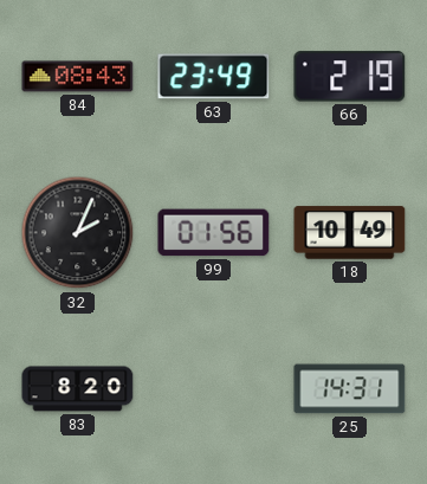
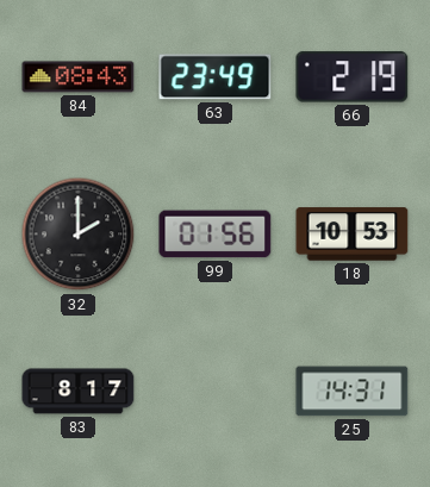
32: 2:04 -> 2:00 (79, 235)
18: 10:49 -> 10:53 (353, 235)
83: 8:20 -> 8:17 (79, 392)
